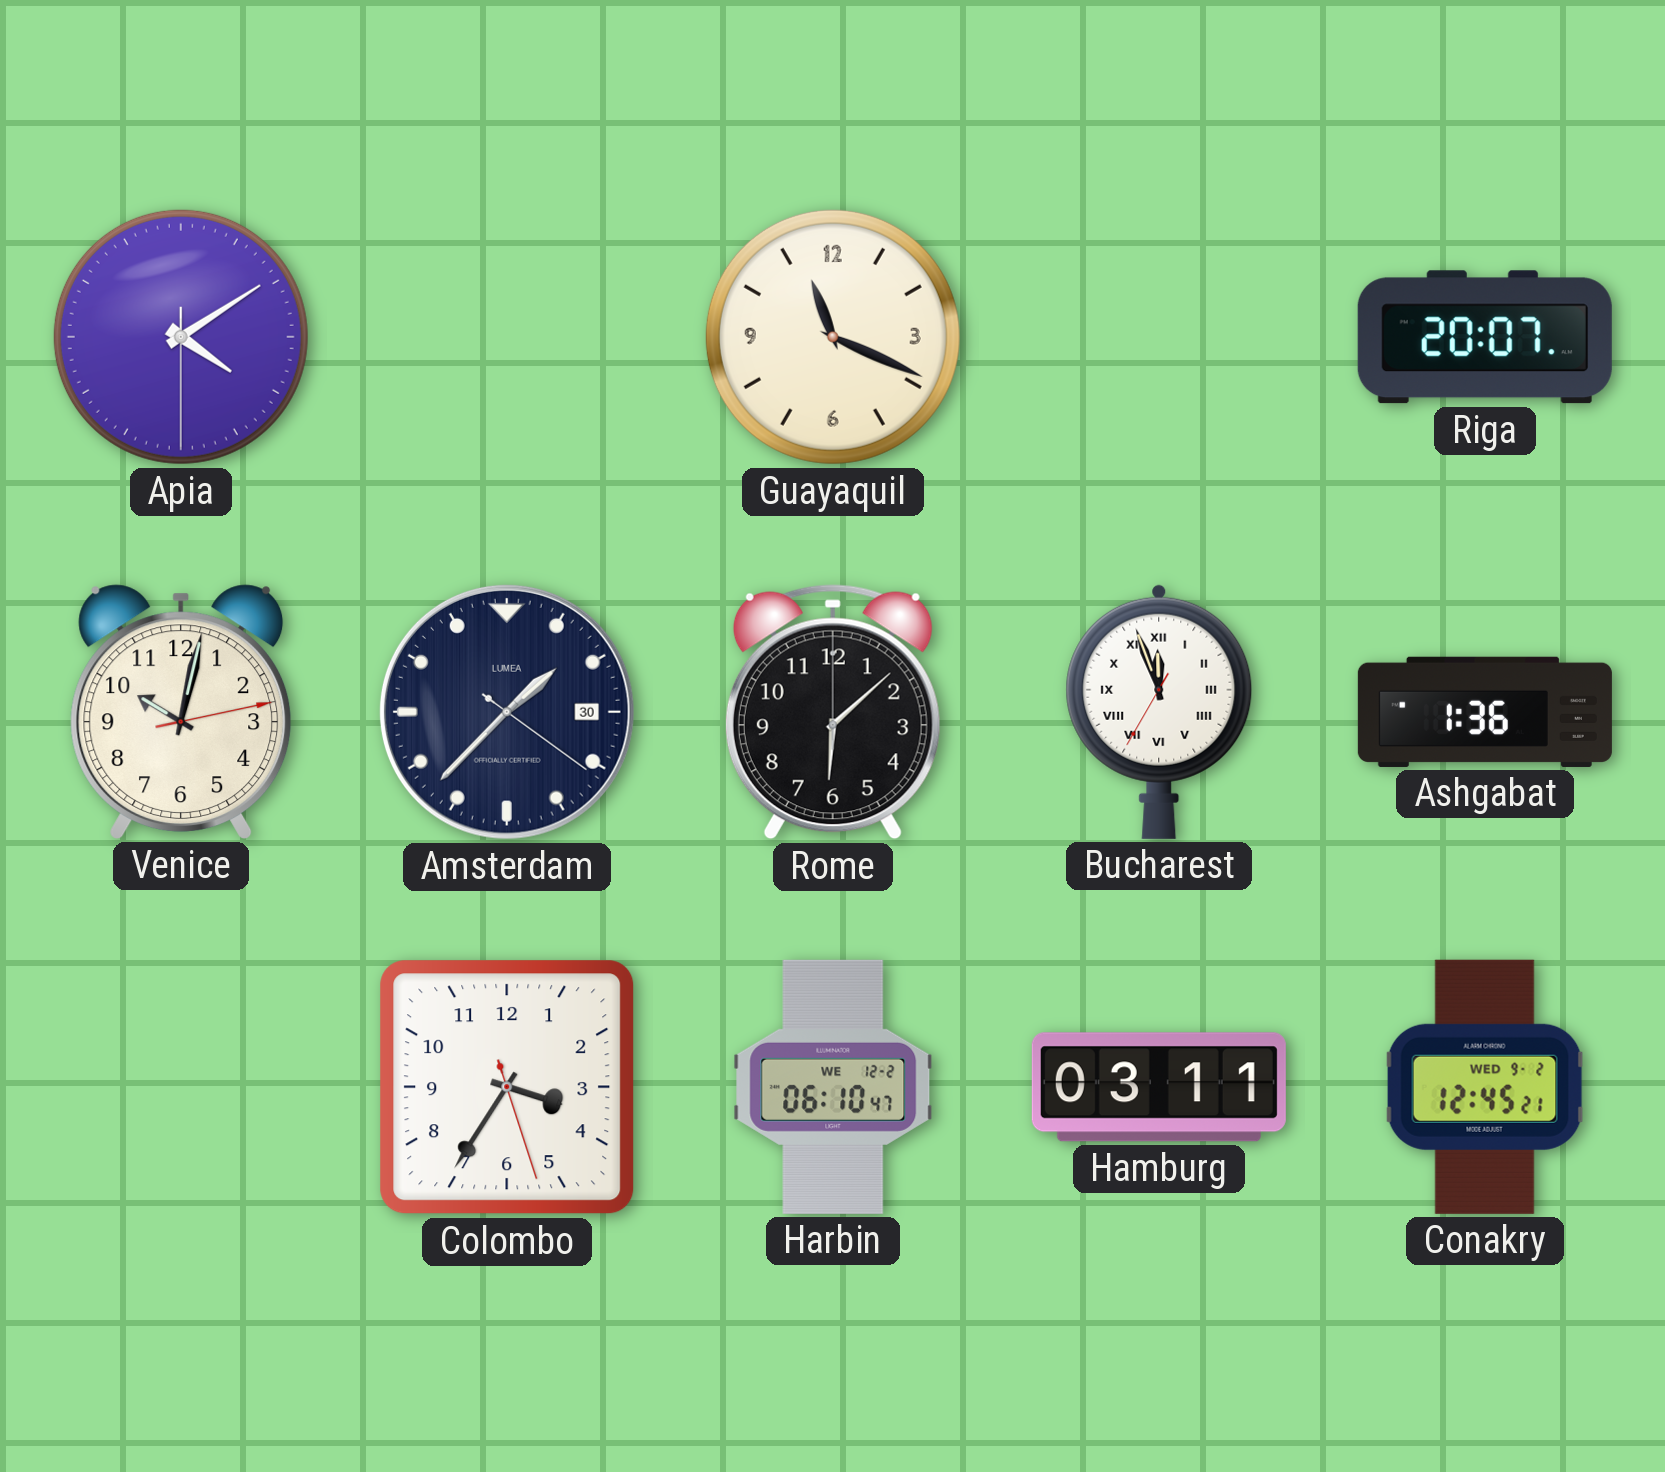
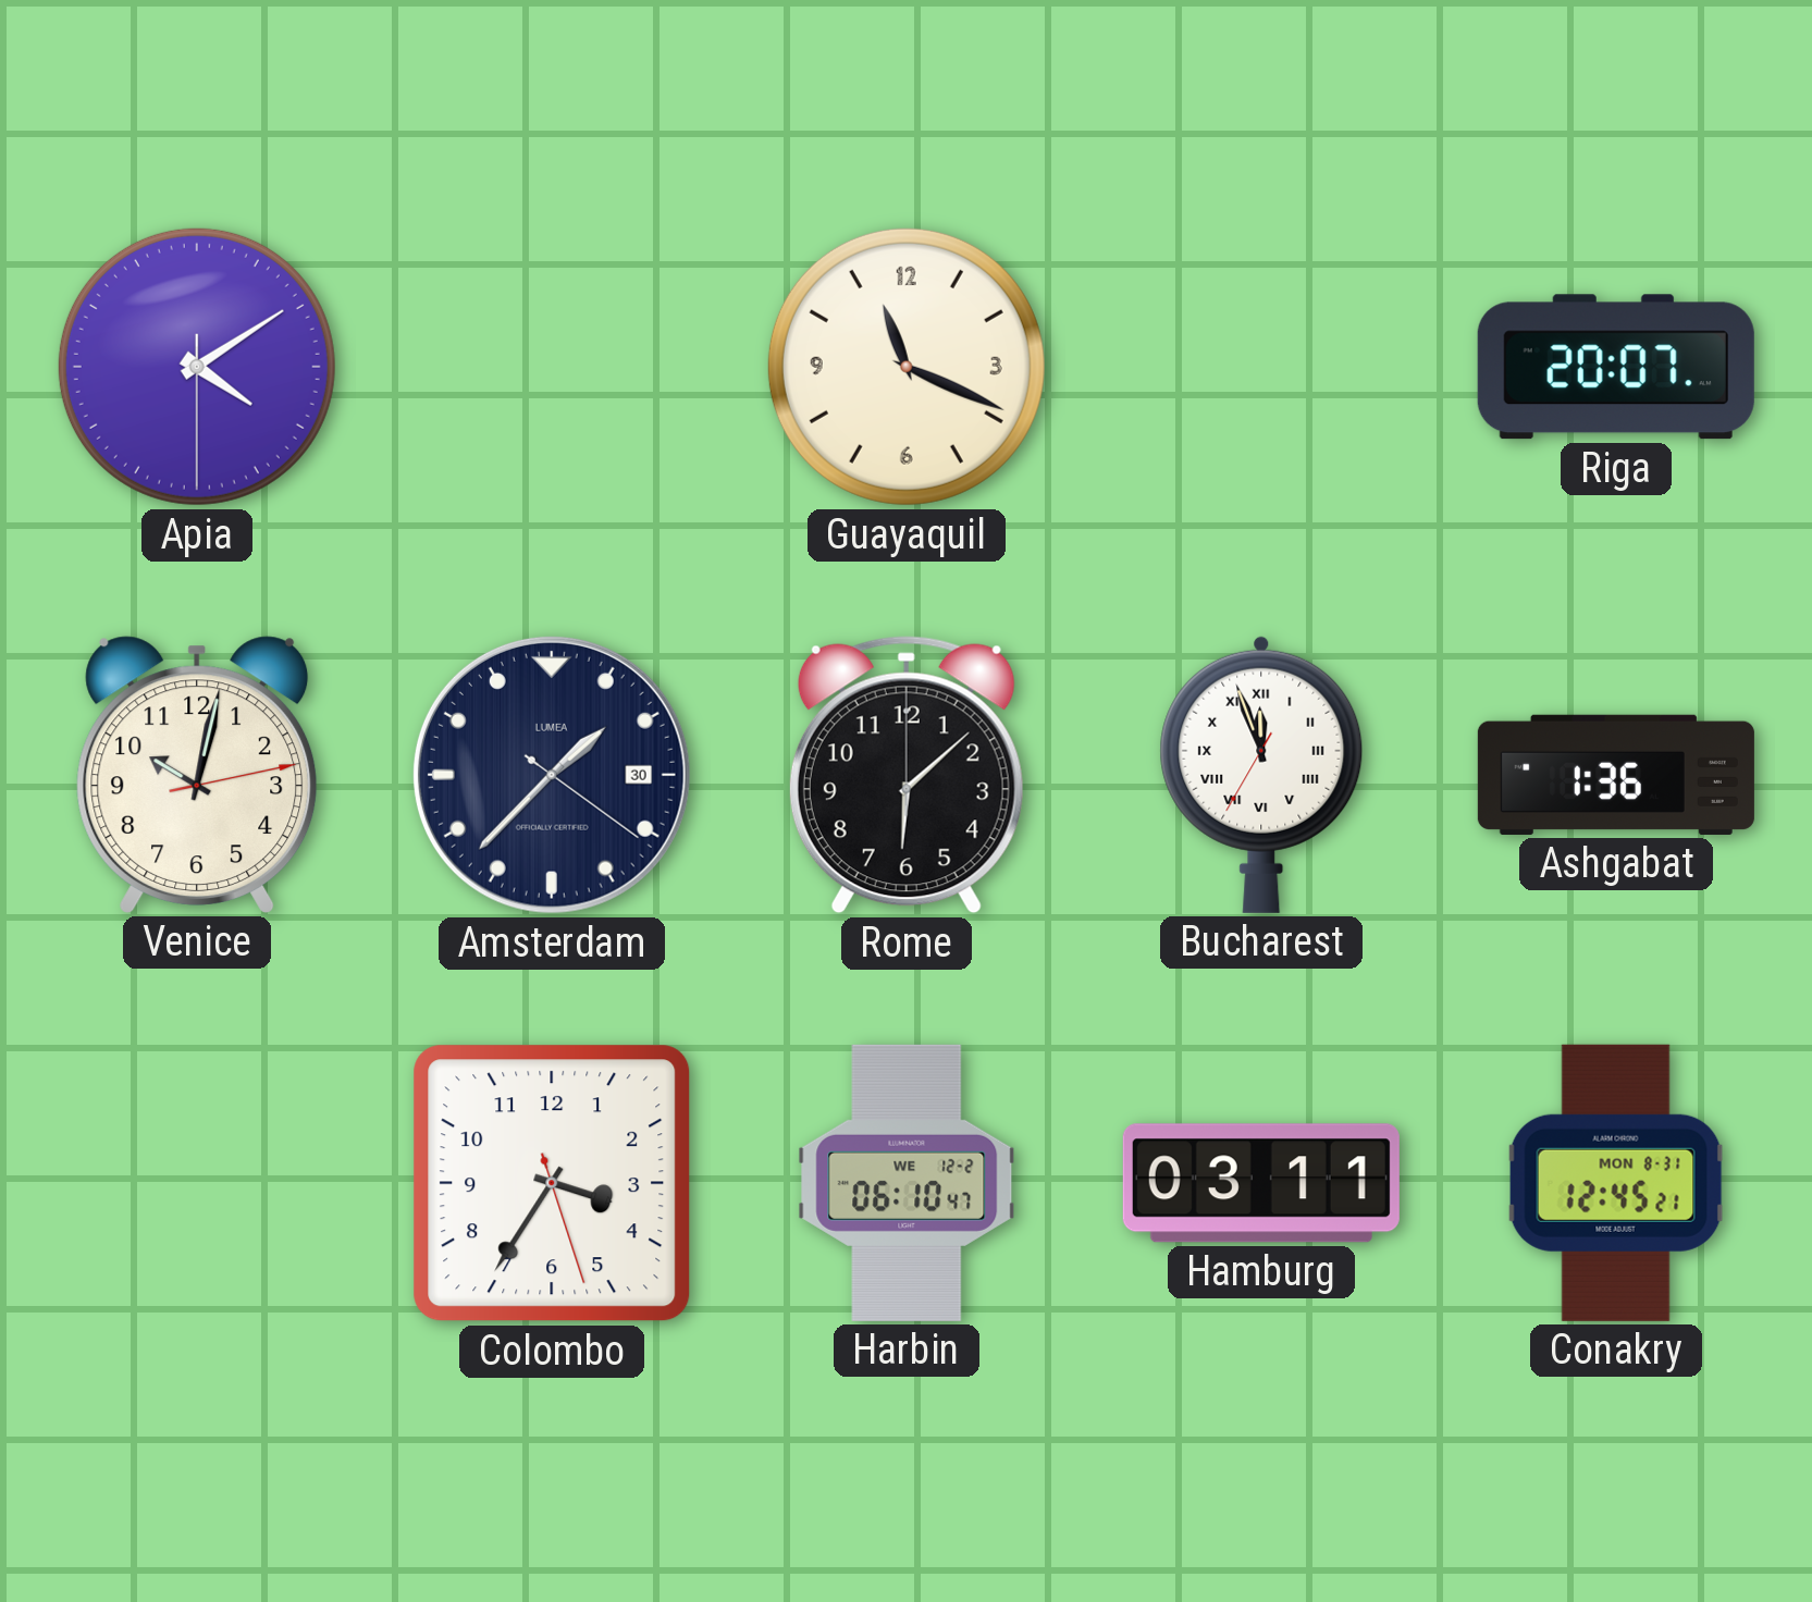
Conakry date: WED 9-2 -> MON 8-31 (1616, 1183)
